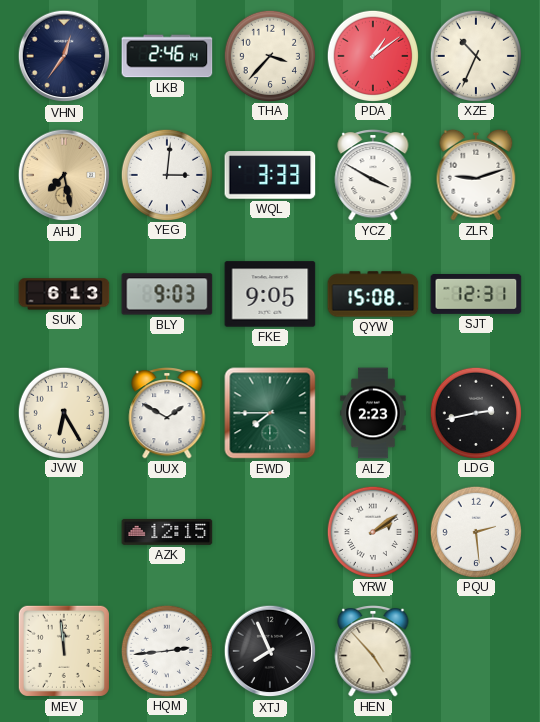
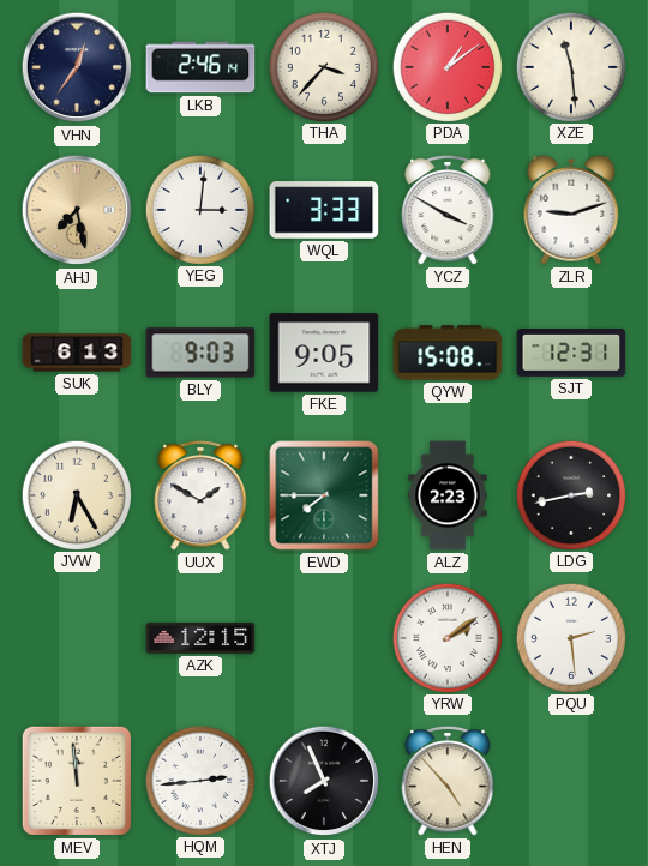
XZE: 10:34 -> 11:29 (570, 66)
